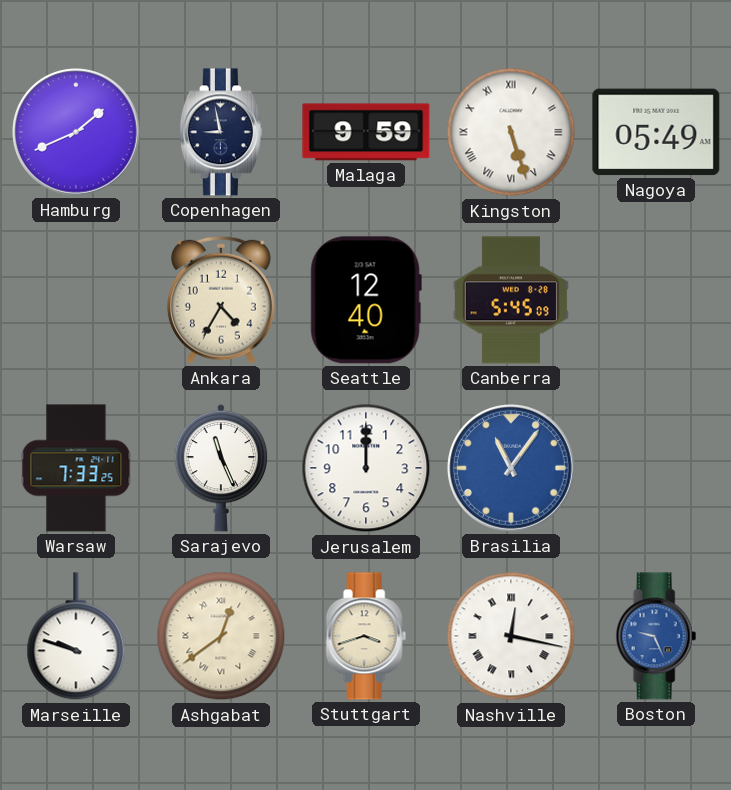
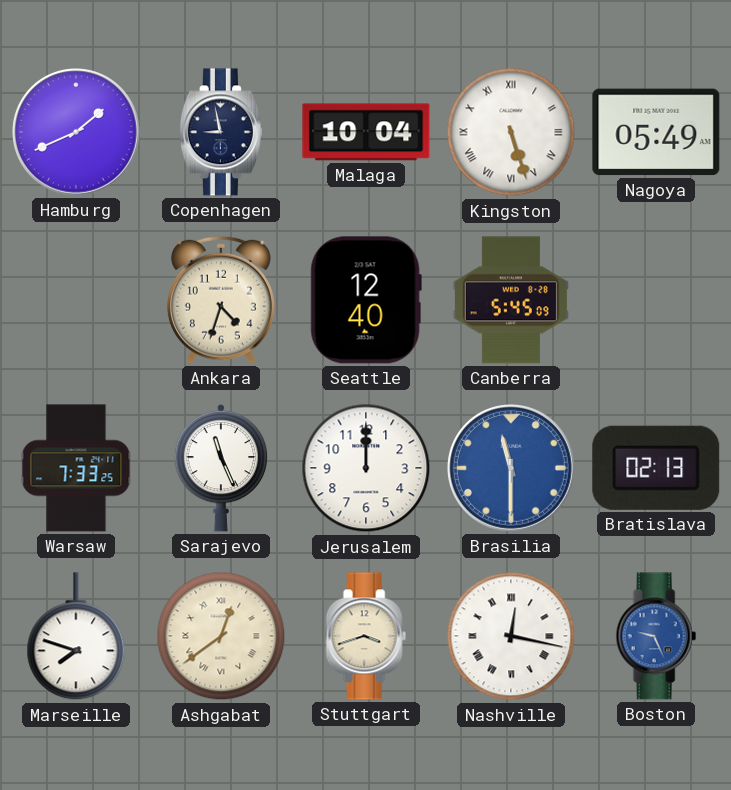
Malaga: 9:59 -> 10:04 (366, 132)
Ankara: 4:35 -> 4:33 (221, 300)
Brasilia: 11:06 -> 11:30 (512, 469)
Bratislava: none -> 02:13 (656, 468)
Marseille: 9:48 -> 7:48 (76, 637)
